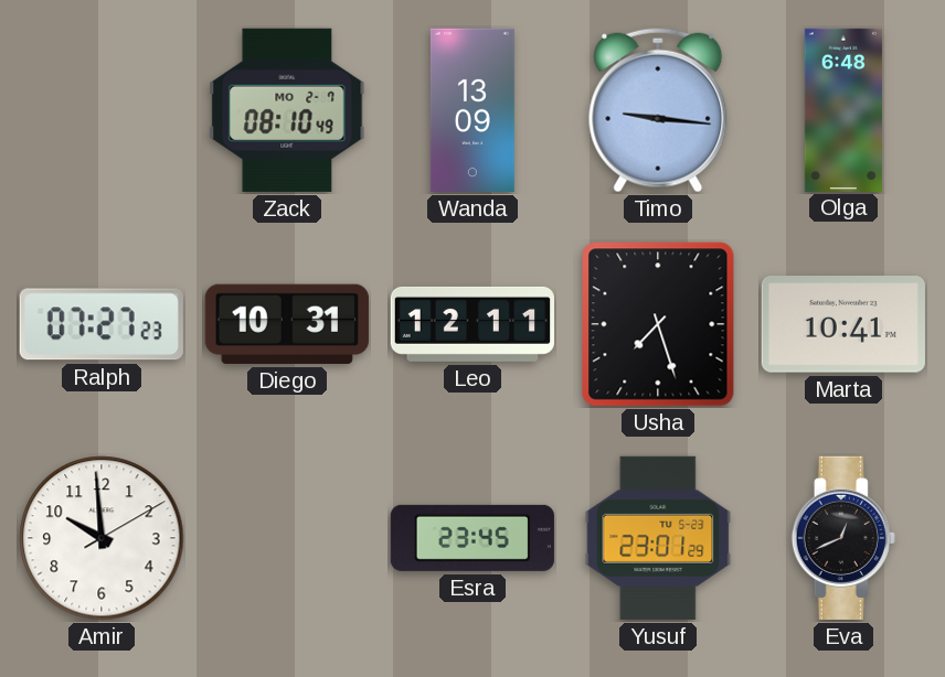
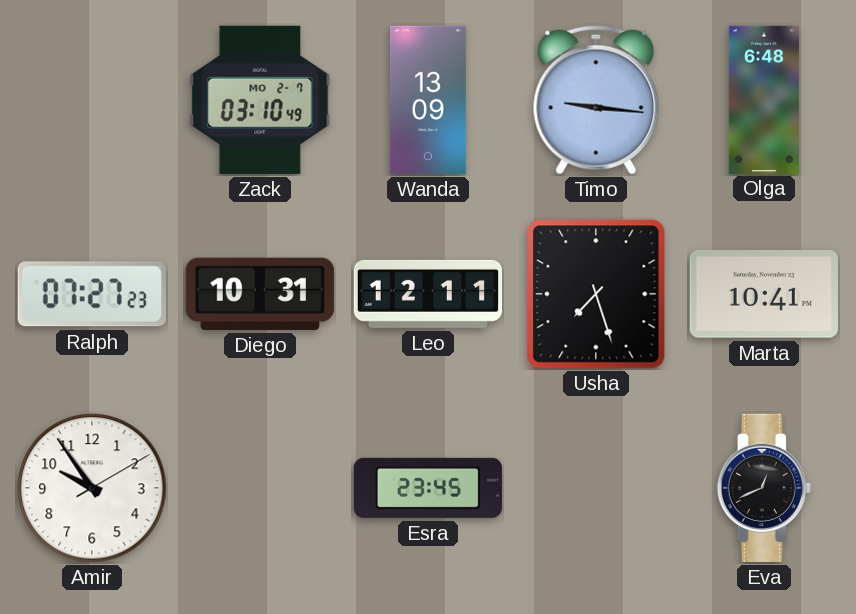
Zack: 08:10 -> 03:10 (260, 100)
Amir: 9:59 -> 9:54 (92, 488)
Yusuf: 23:01 -> none (658, 538)
